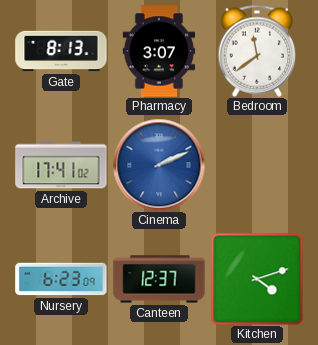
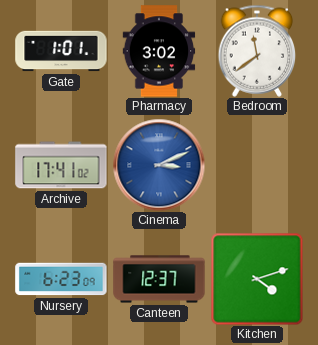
Gate: 8:13 -> 1:01 (61, 51)
Pharmacy: 3:07 -> 3:02 (159, 51)
Cinema: 2:11 -> 3:11 (159, 165)
